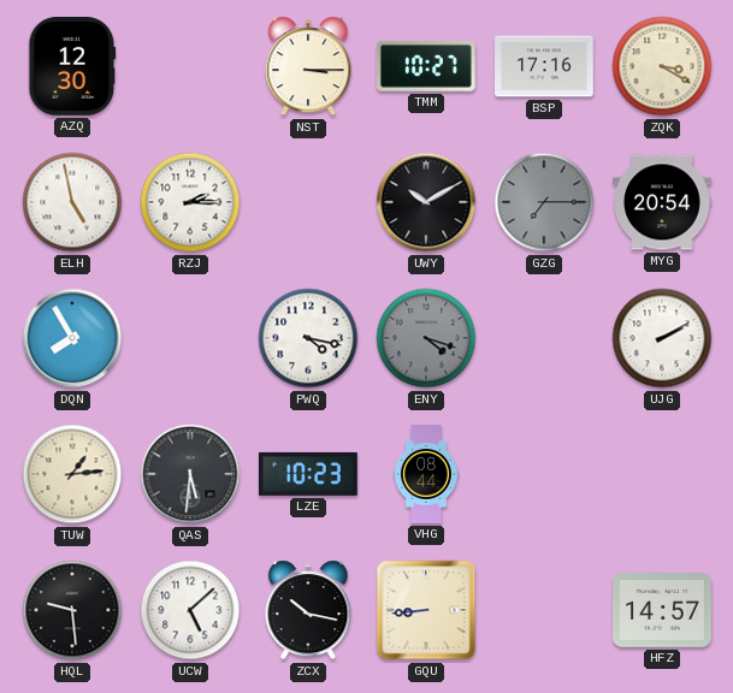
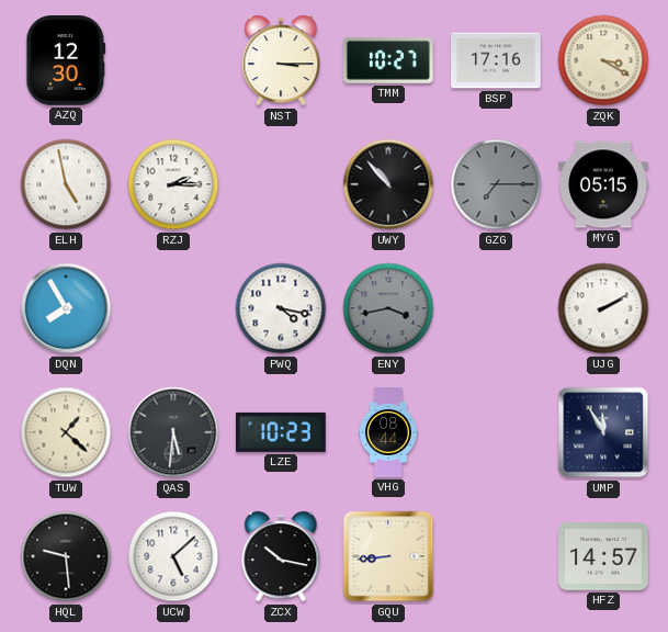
UWY: 10:10 -> 10:53 (388, 184)
MYG: 20:54 -> 05:15 (604, 184)
ENY: 4:18 -> 3:43 (388, 308)
TUW: 1:14 -> 1:22 (66, 432)
UMP: none -> 11:55 (603, 432)
